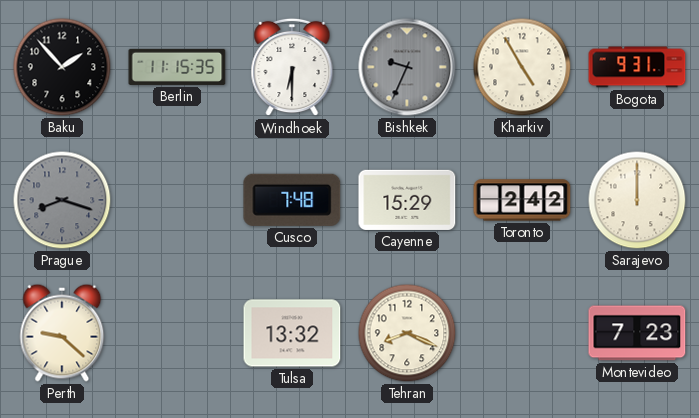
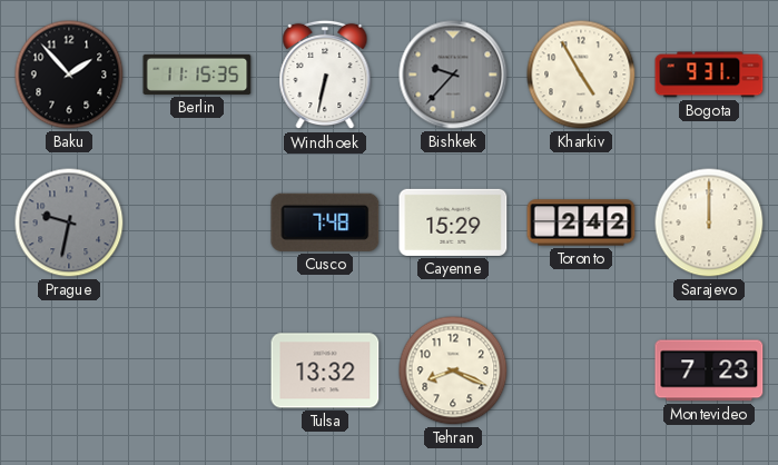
Windhoek: 6:30 -> 6:32 (325, 75)
Bishkek: 9:34 -> 9:37 (453, 75)
Prague: 8:18 -> 9:32 (69, 222)
Perth: 9:22 -> none (62, 333)
